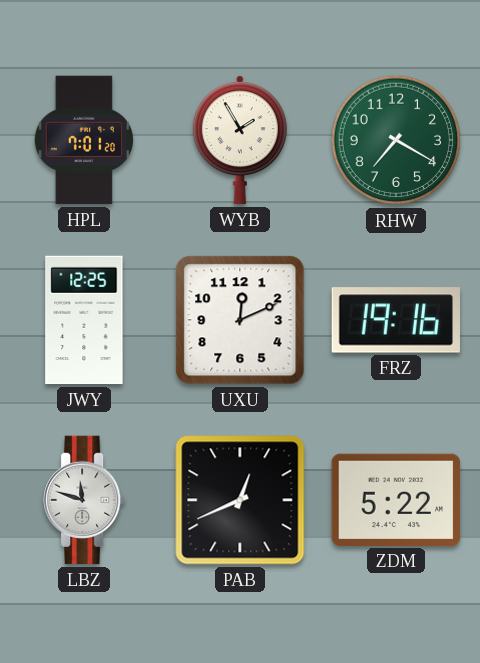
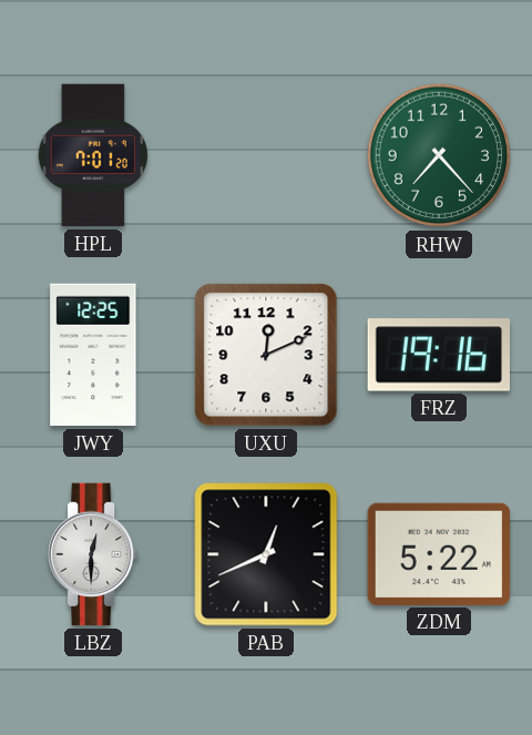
WYB: 1:55 -> none (240, 140)
RHW: 7:20 -> 7:23 (439, 155)
LBZ: 11:48 -> 12:30 (94, 554)
